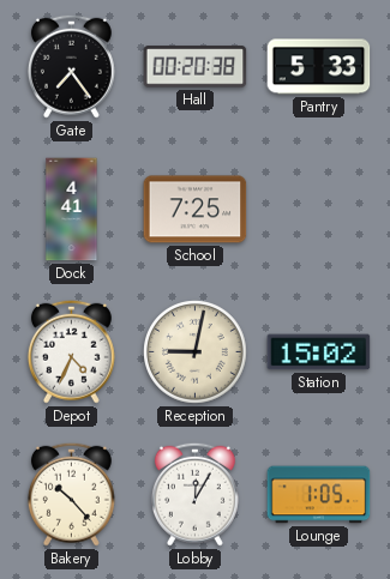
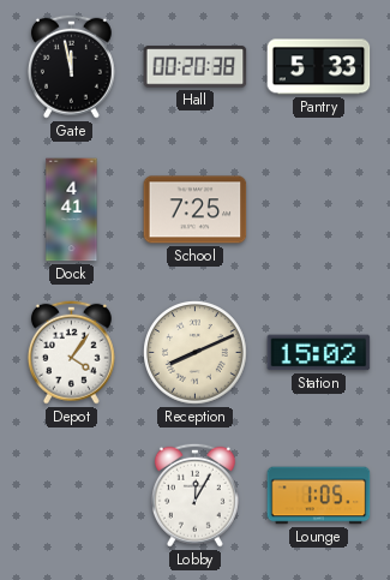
Gate: 7:24 -> 11:58 (71, 66)
Depot: 4:34 -> 4:06 (71, 352)
Reception: 9:02 -> 8:11 (196, 353)
Bakery: 10:23 -> none (71, 494)
